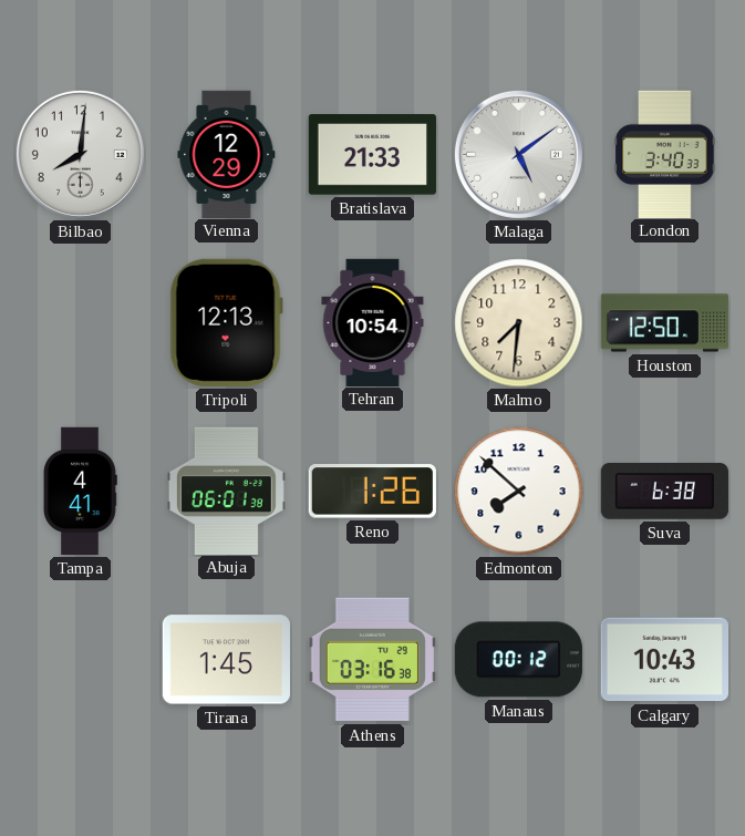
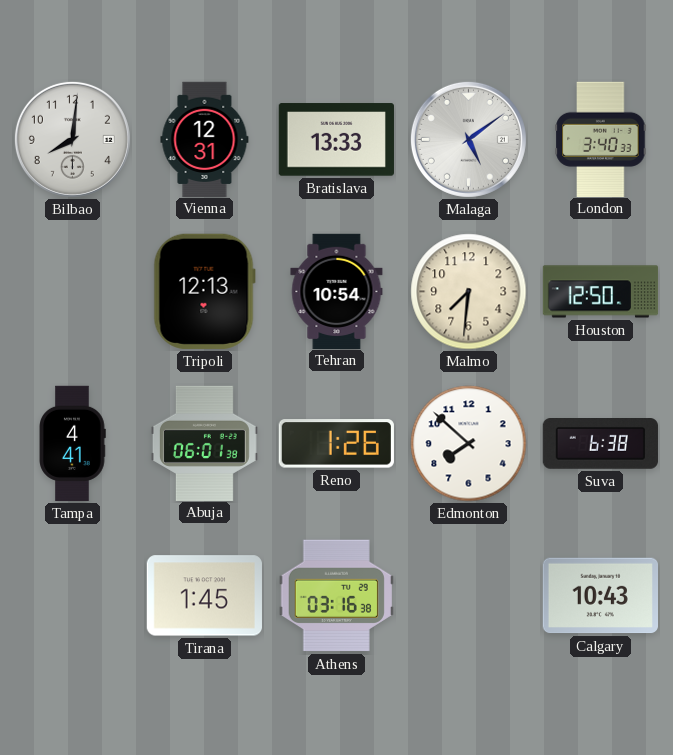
Vienna: 12:29 -> 12:31 (205, 139)
Bratislava: 21:33 -> 13:33 (336, 140)
Manaus: 00:12 -> none (518, 660)
